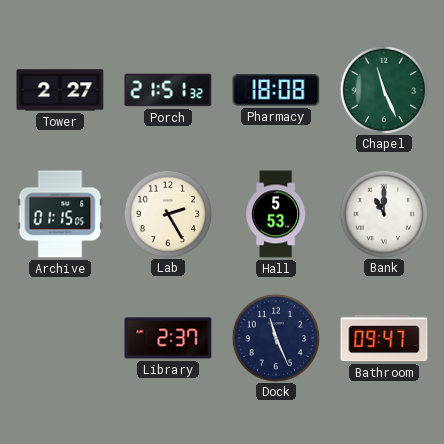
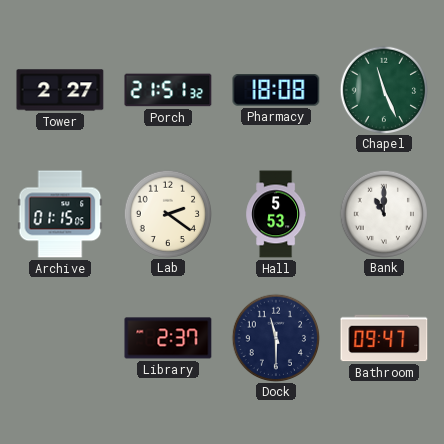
Lab: 2:25 -> 2:21 (167, 213)
Dock: 11:26 -> 11:30 (275, 337)
